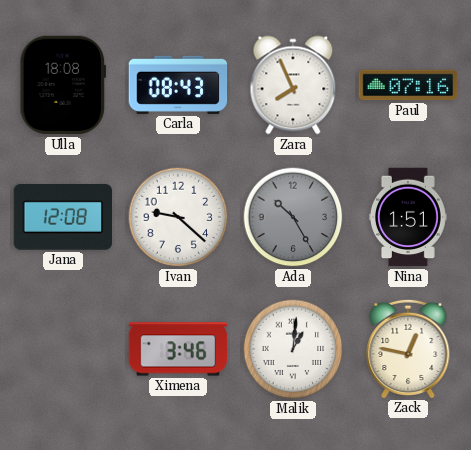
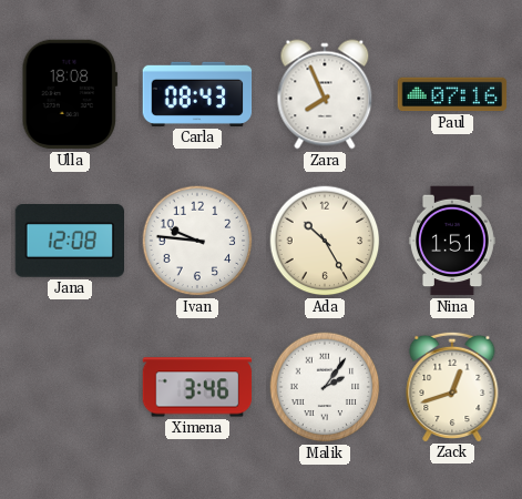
Ivan: 9:22 -> 9:46 (197, 241)
Ada dial: grey -> cream (325, 241)
Malik: 1:01 -> 2:06 (325, 387)
Zack: 12:47 -> 12:42 (452, 386)
